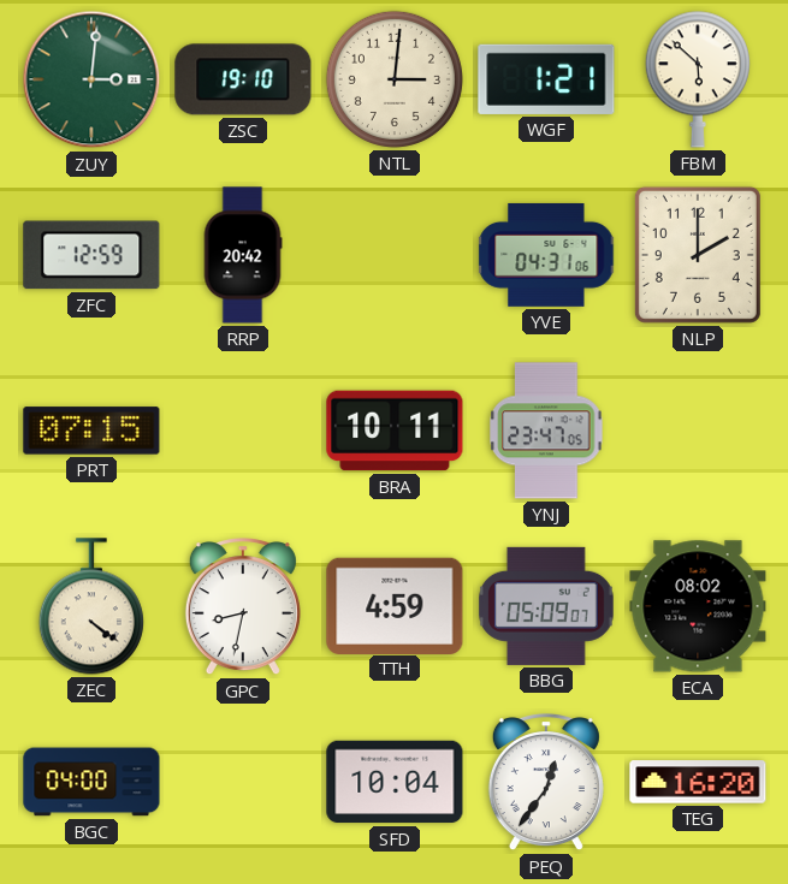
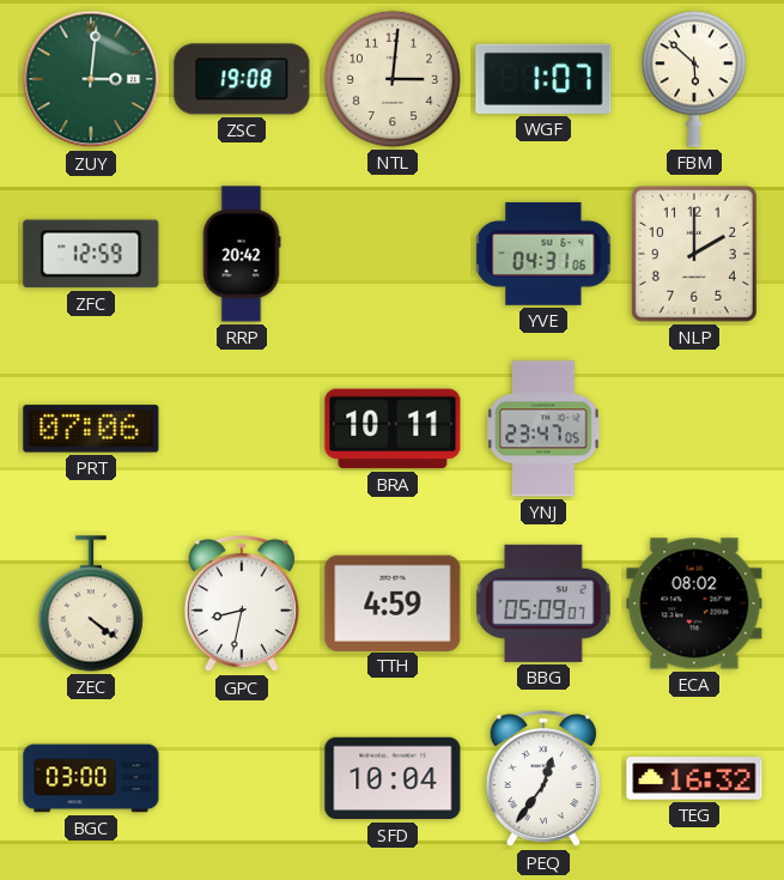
ZSC: 19:10 -> 19:08 (242, 79)
WGF: 1:21 -> 1:07 (543, 79)
PRT: 07:15 -> 07:06 (91, 429)
BGC: 04:00 -> 03:00 (91, 778)
TEG: 16:20 -> 16:32 (694, 778)
